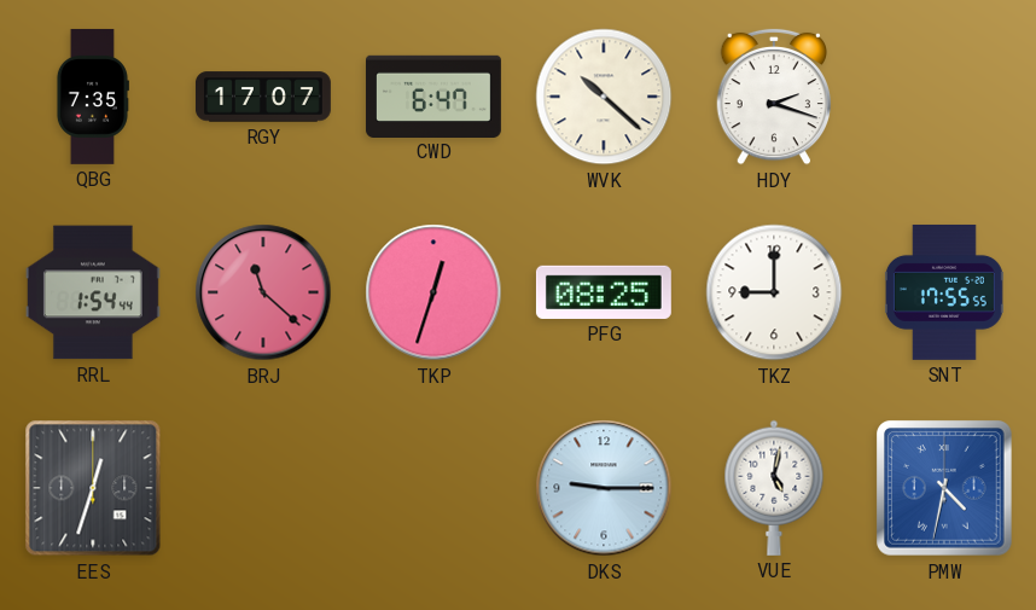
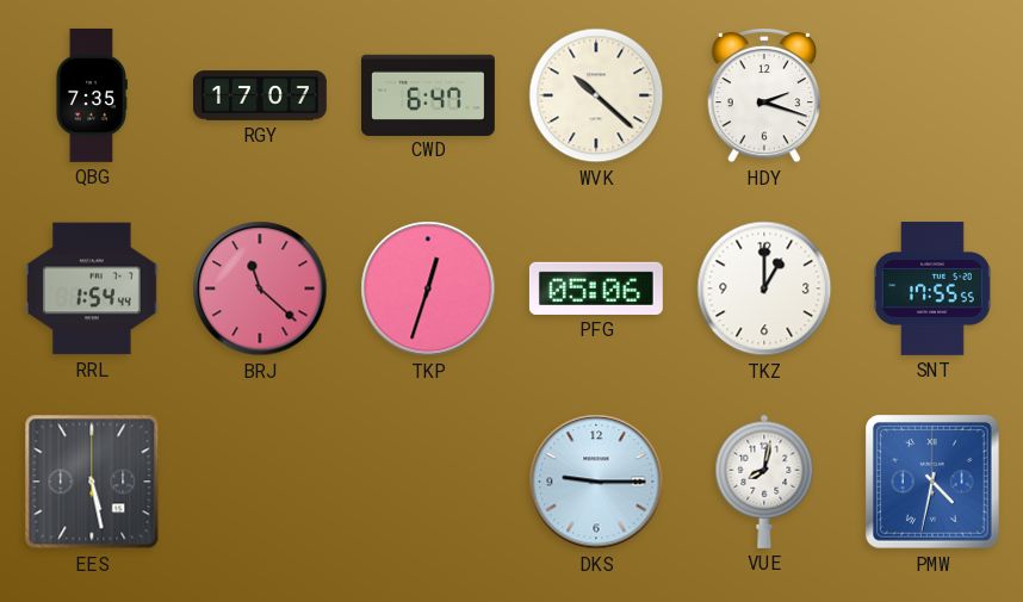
PFG: 08:25 -> 05:06 (596, 288)
TKZ: 9:00 -> 1:00 (764, 288)
EES: 12:33 -> 5:28 (92, 482)
VUE: 5:02 -> 8:02 (764, 482)
